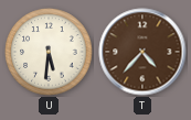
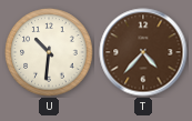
U: 5:31 -> 10:31 (49, 52)
